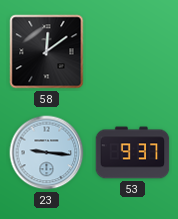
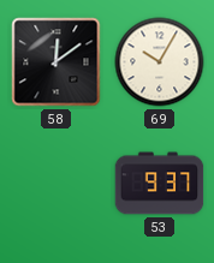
69: none -> 10:05 (160, 62)
23: 9:16 -> none (47, 153)
